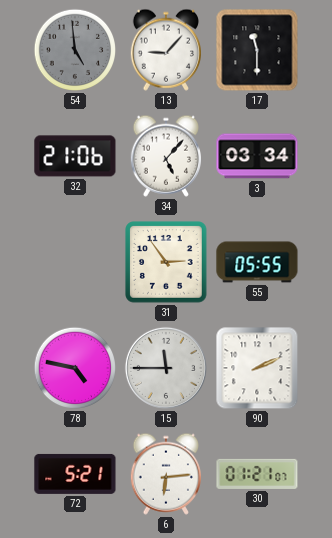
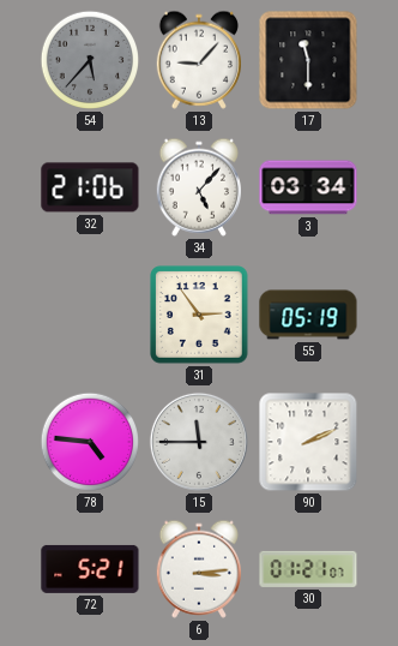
54: 4:59 -> 5:37 (90, 60)
55: 05:55 -> 05:19 (308, 315)
78: 4:47 -> 4:46 (90, 442)
6: 6:14 -> 3:14 (198, 569)
